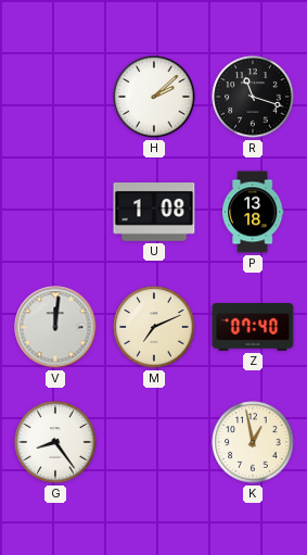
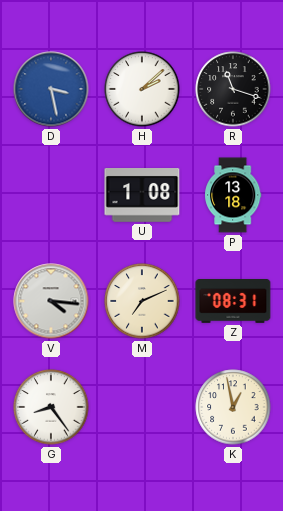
D: none -> 3:28 (51, 89)
V: 12:01 -> 4:16 (51, 301)
Z: 07:40 -> 08:31 (233, 302)
